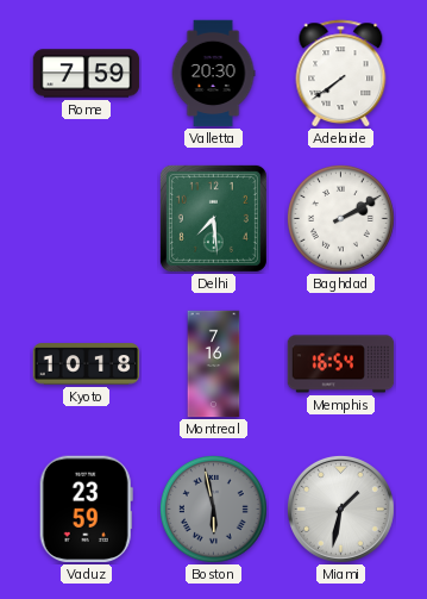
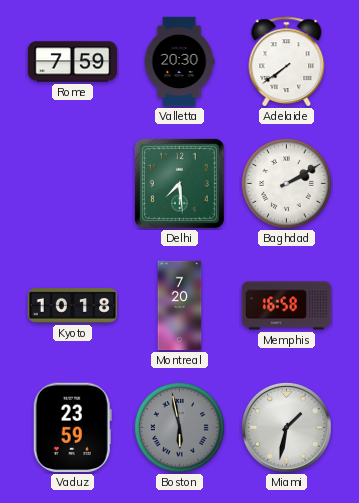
Montreal: 7:16 -> 7:20 (180, 306)
Memphis: 16:54 -> 16:58 (287, 306)
